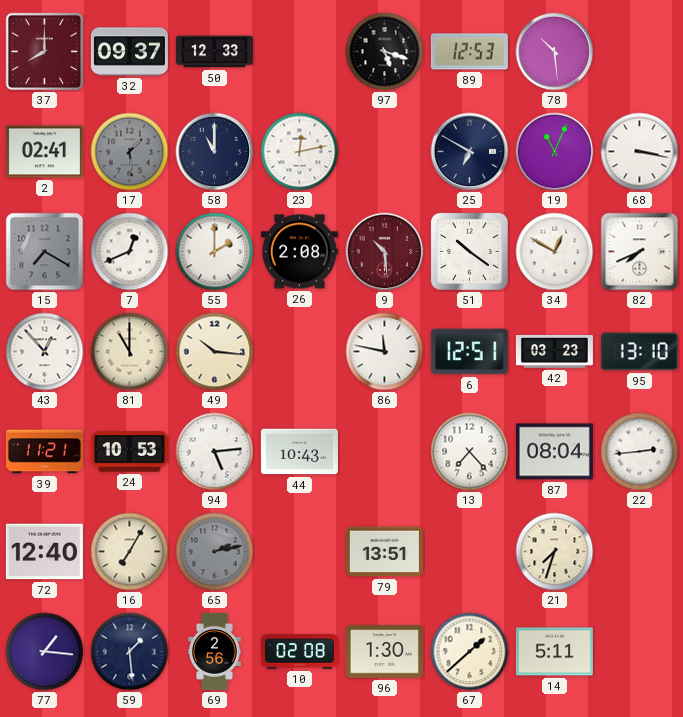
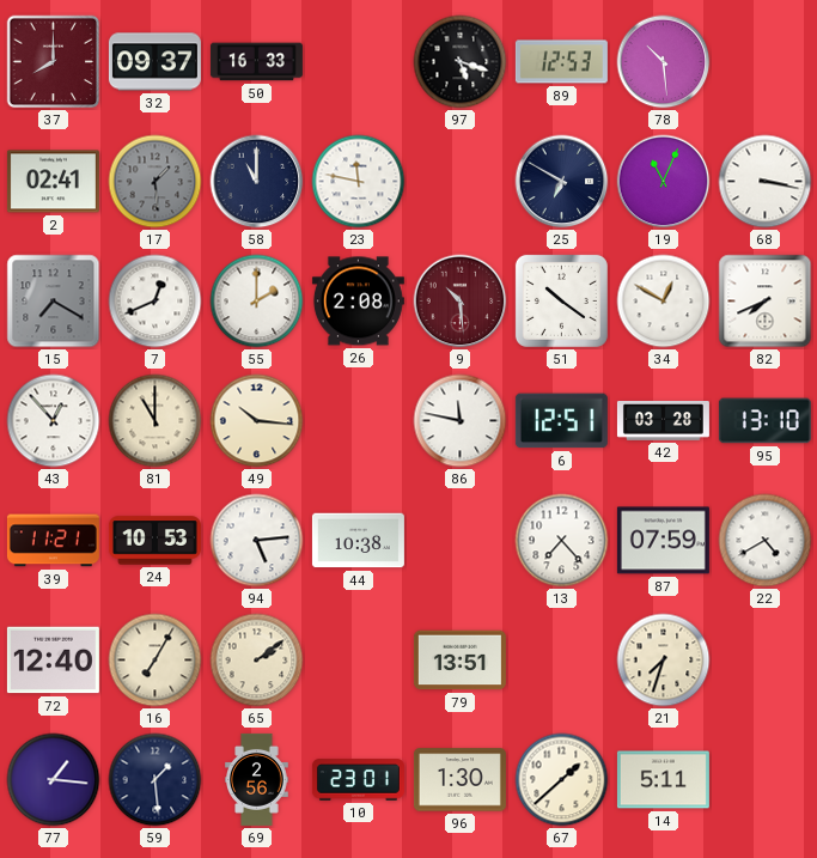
50: 12:33 -> 16:33 (256, 62)
23: 12:13 -> 11:47 (359, 182)
42: 03:23 -> 03:28 (663, 421)
44: 10:43 -> 10:38 (358, 541)
87: 08:04 -> 07:59 (663, 541)
22: 2:44 -> 4:40 (766, 541)
65: 2:13 -> 2:09 (257, 661)
65 dial: grey -> cream (257, 661)
10: 02:08 -> 23:01 (358, 780)
